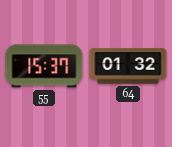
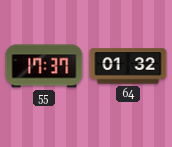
55: 15:37 -> 17:37 (44, 66)
